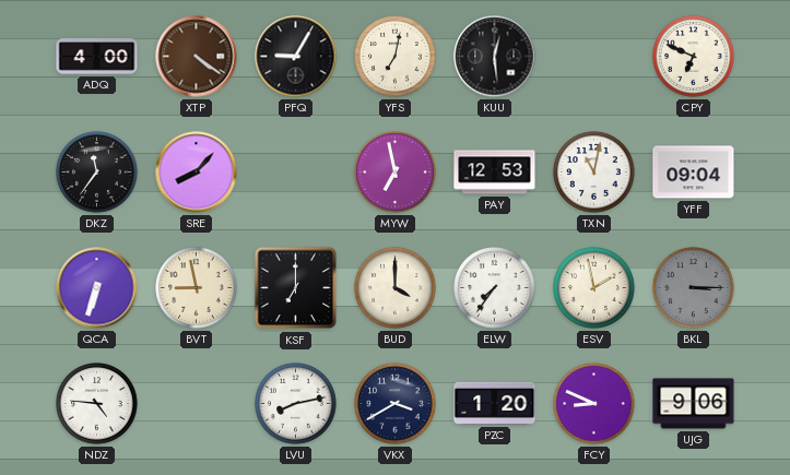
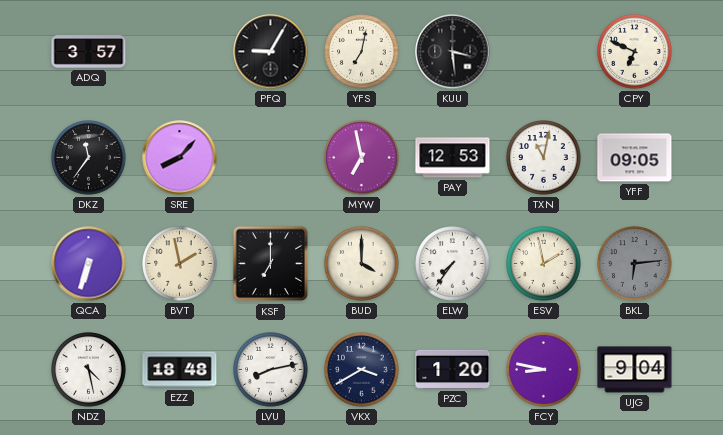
ADQ: 4:00 -> 3:57 (89, 52)
XTP: 4:21 -> none (197, 57)
KUU: 12:29 -> 3:29 (453, 52)
YFF: 09:04 -> 09:05 (635, 158)
BVT: 8:58 -> 1:58 (180, 264)
BKL: 3:15 -> 6:14 (635, 264)
NDZ: 4:46 -> 4:28 (89, 370)
EZZ: none -> 18:48 (180, 370)
FCY: 8:49 -> 8:47 (544, 370)
UJG: 9:06 -> 9:04 (635, 370)
